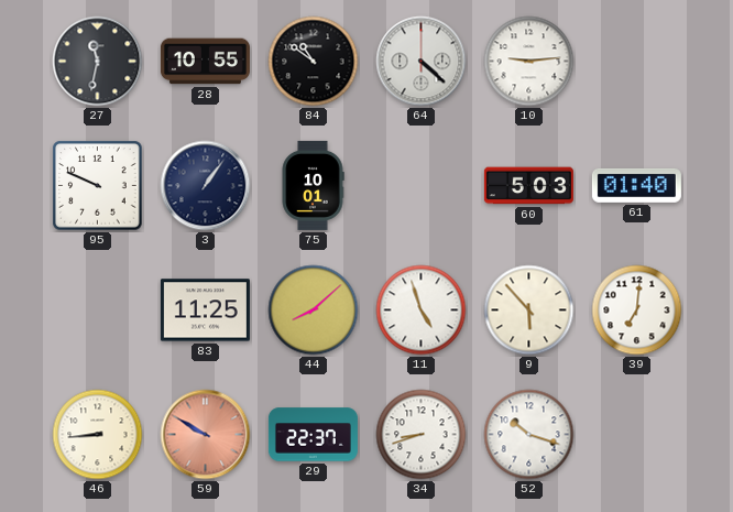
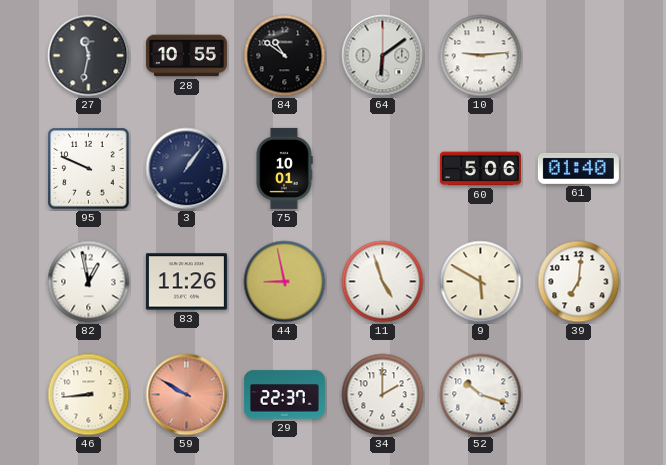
64: 4:22 -> 6:09 (383, 56)
60: 5:03 -> 5:06 (480, 169)
82: none -> 12:58 (89, 282)
83: 11:25 -> 11:26 (186, 282)
44: 8:08 -> 8:58 (285, 282)
9: 5:53 -> 5:50 (481, 282)
34: 8:42 -> 2:00 (383, 395)
